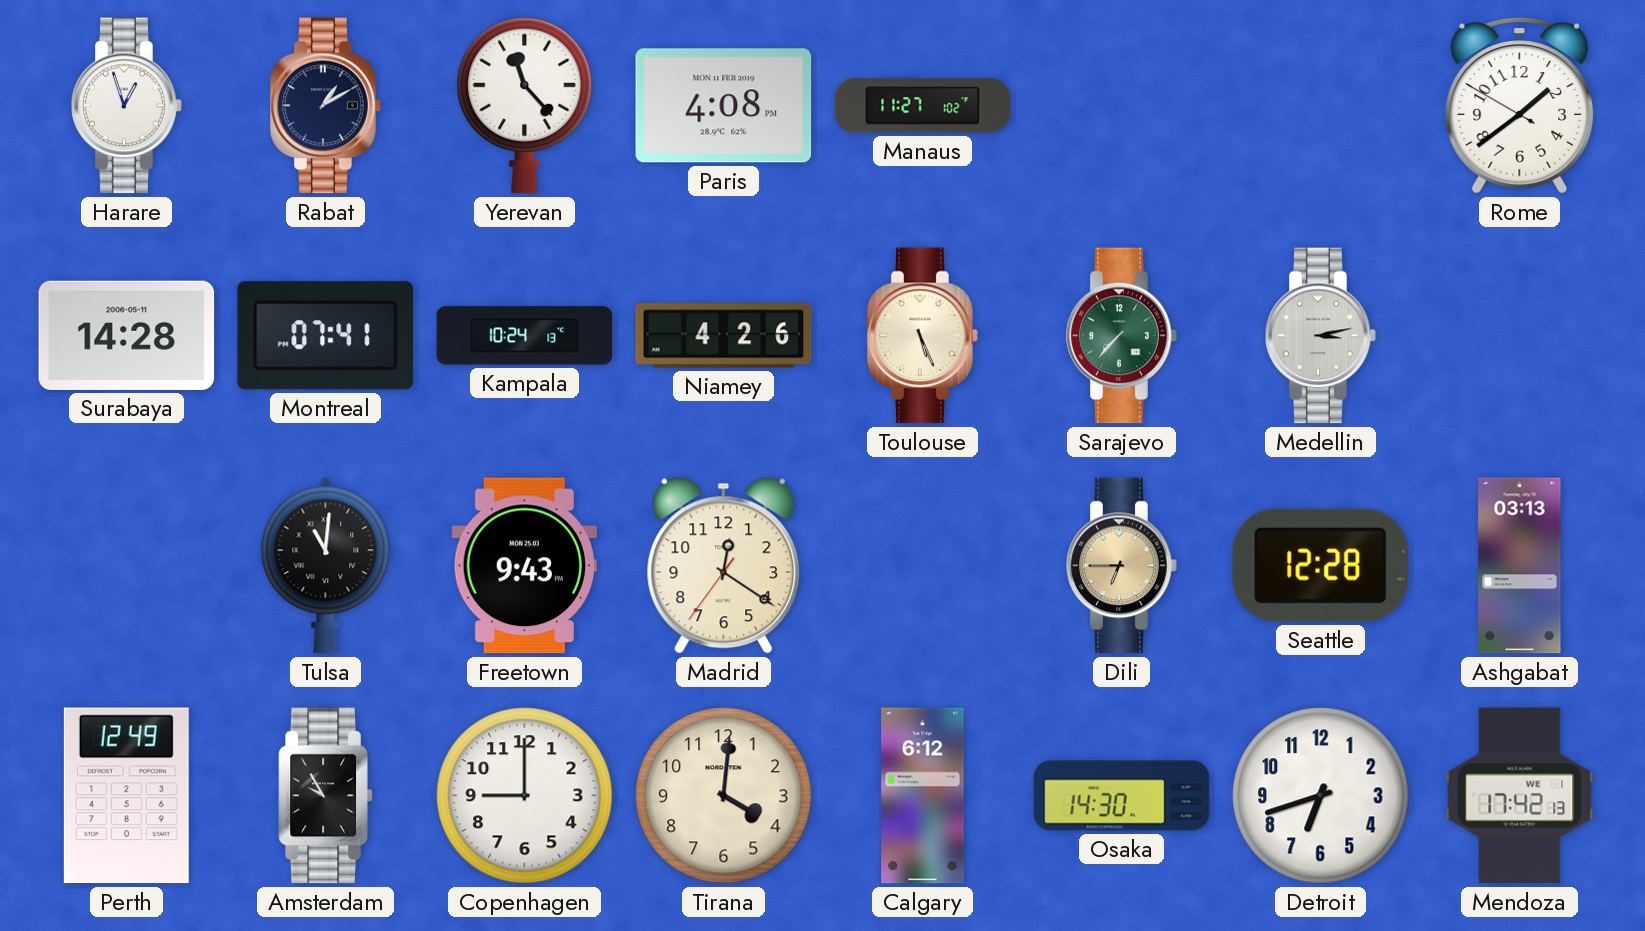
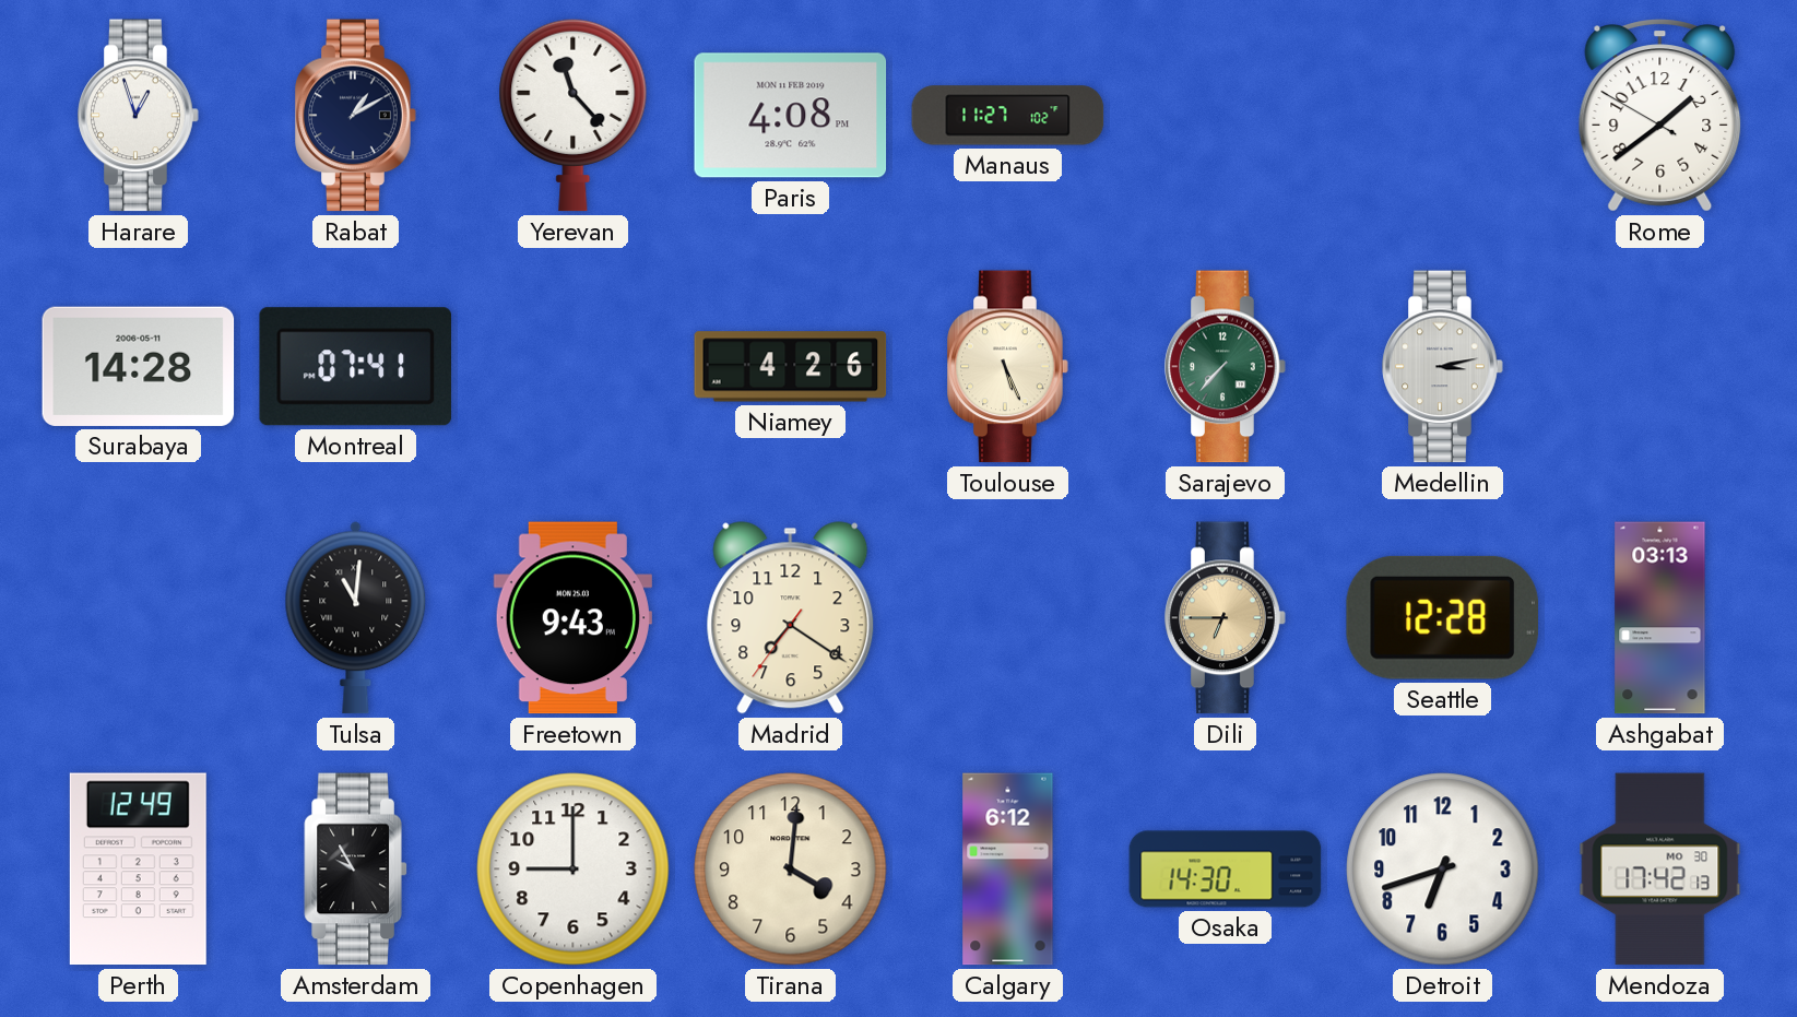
Kampala: 10:24 -> none (525, 336)
Madrid: 12:20 -> 7:20 (791, 618)
Mendoza date: WE 1 -> MO 30 (1660, 870)
